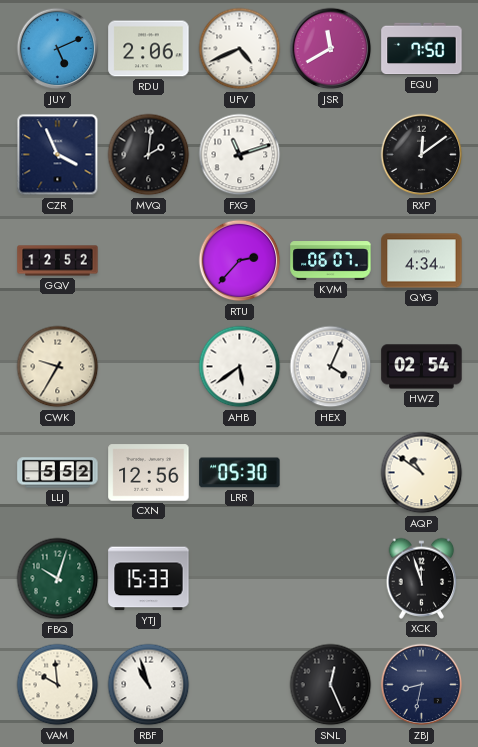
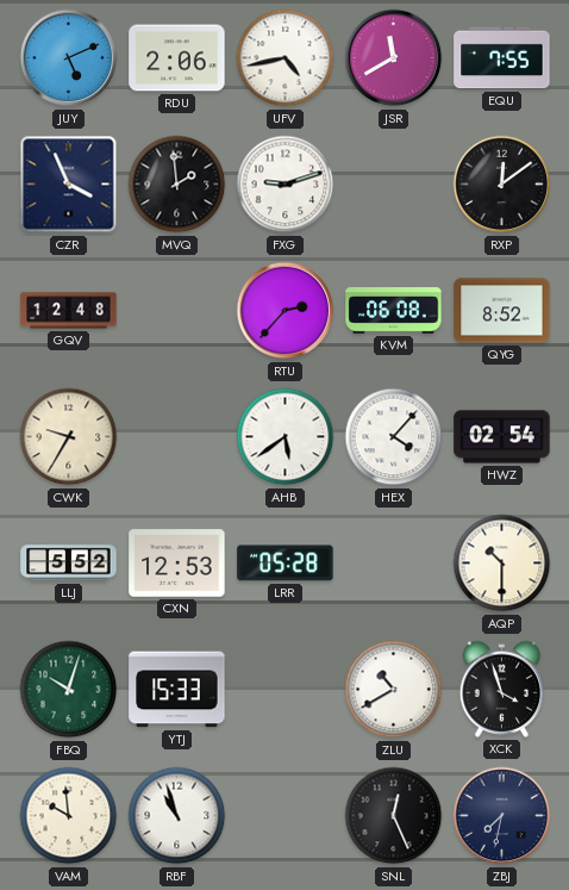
UFV: 4:41 -> 4:43 (286, 58)
EQU: 7:50 -> 7:55 (502, 58)
MVQ: 2:01 -> 1:59 (177, 185)
FXG: 11:12 -> 9:12 (286, 185)
GQV: 12:52 -> 12:48 (69, 311)
KVM: 06:07 -> 06:08 (394, 311)
QYG: 4:34 -> 8:52 (502, 311)
HEX: 4:04 -> 4:07 (394, 437)
CXN: 12:56 -> 12:53 (177, 564)
LRR: 05:30 -> 05:28 (286, 564)
AQP: 10:51 -> 10:30 (502, 564)
ZLU: none -> 10:40 (394, 690)
XCK: 11:57 -> 3:57 (502, 689)
ZBJ: 8:32 -> 7:32 (502, 816)
